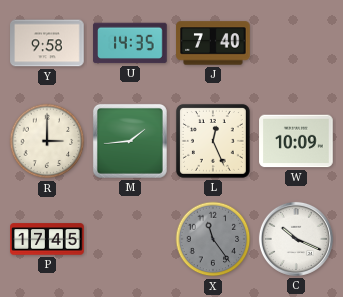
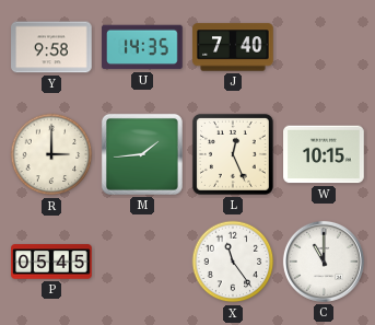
W: 10:09 -> 10:15 (324, 154)
P: 17:45 -> 05:45 (51, 262)
X dial: grey -> white (233, 262)
C: 10:19 -> 11:00 (324, 262)
